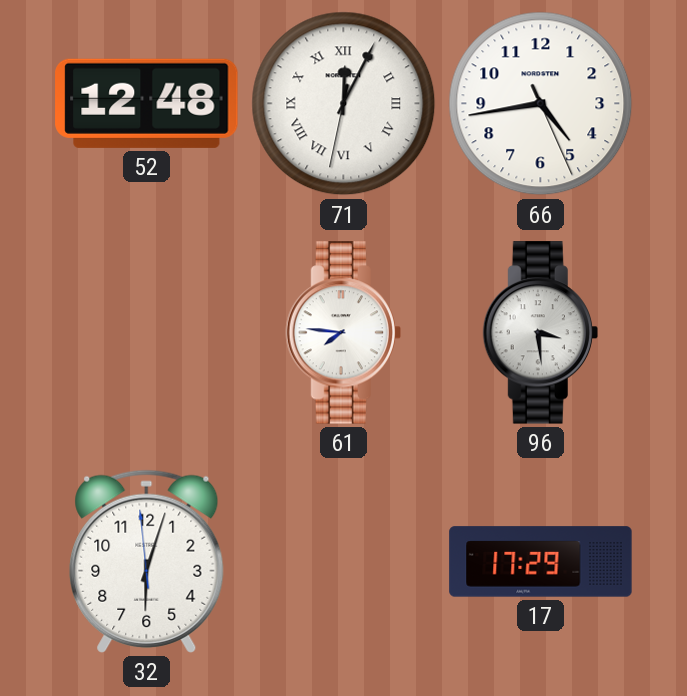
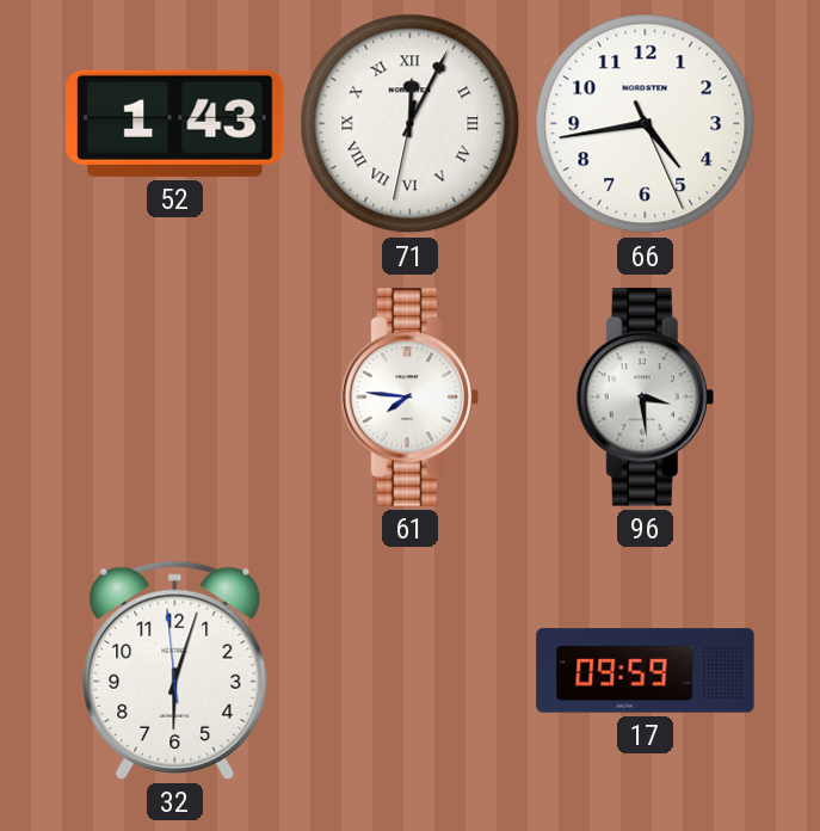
52: 12:48 -> 1:43 (175, 123)
17: 17:29 -> 09:59 (646, 671)
